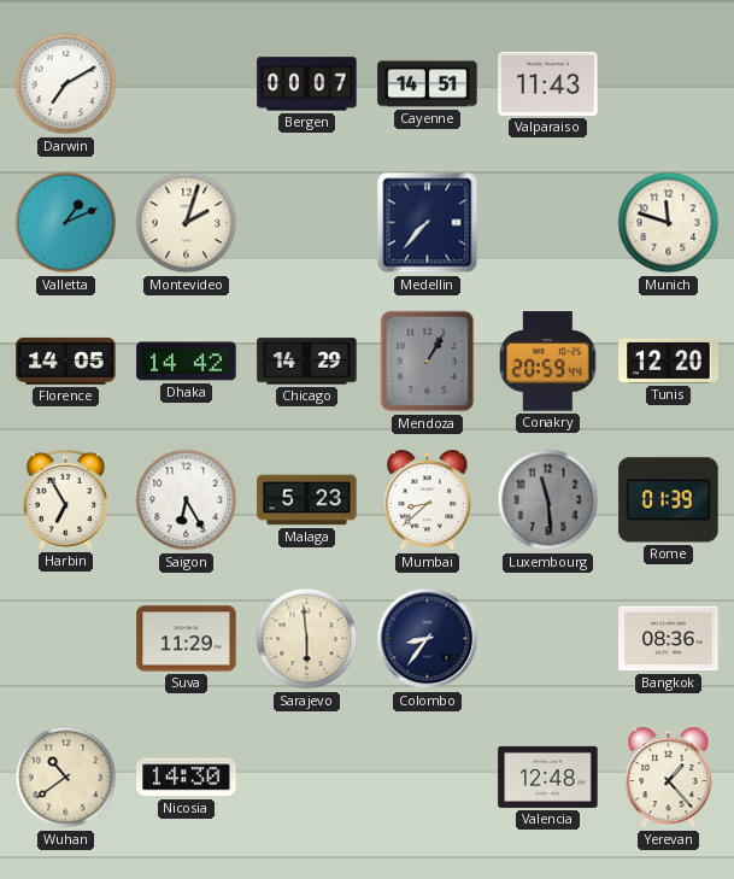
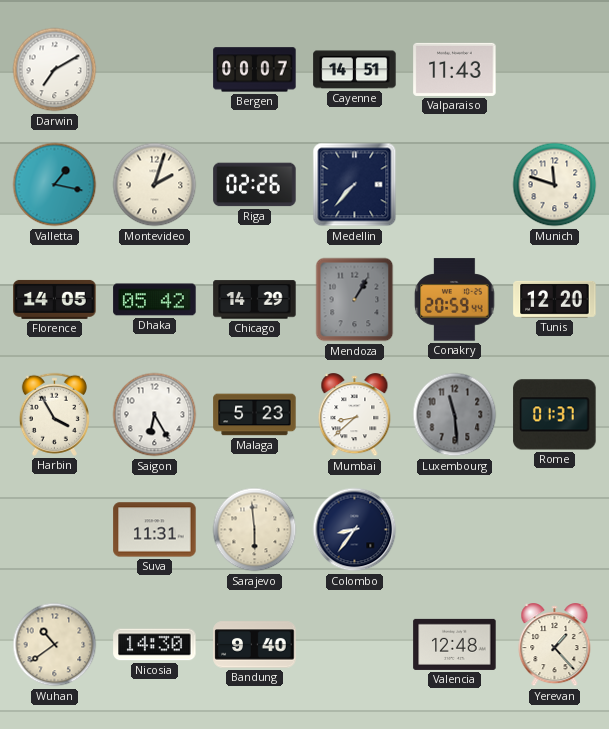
Valletta: 1:11 -> 1:17 (55, 185)
Riga: none -> 02:26 (255, 185)
Dhaka: 14:42 -> 05:42 (155, 300)
Harbin: 6:55 -> 3:55 (54, 414)
Rome: 01:39 -> 01:37 (555, 415)
Suva: 11:29 -> 11:31 (155, 530)
Bangkok: 08:36 -> none (669, 639)
Bandung: none -> 9:40 (255, 645)
